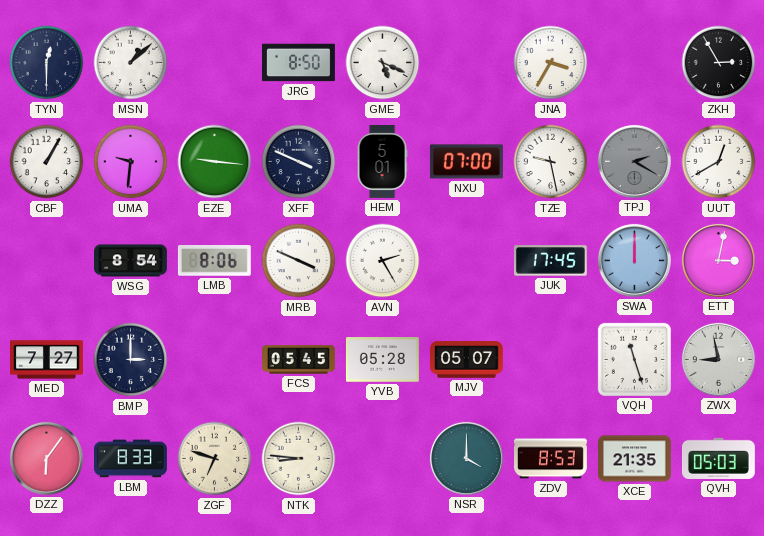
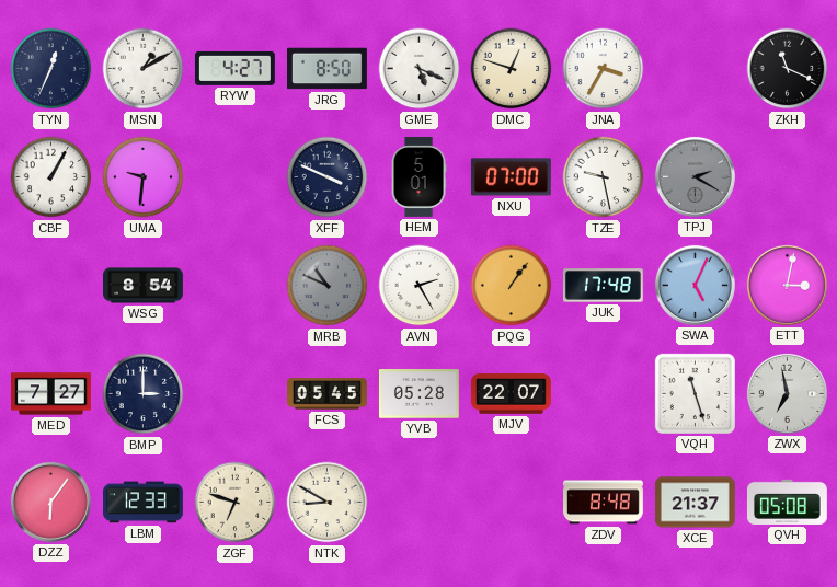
TYN: 12:30 -> 12:34 (51, 69)
MSN: 1:08 -> 1:10 (144, 69)
RYW: none -> 4:27 (234, 68)
DMC: none -> 12:48 (512, 69)
ZKH: 2:55 -> 11:19 (788, 69)
EZE: 9:16 -> none (215, 162)
UUT: 12:40 -> none (719, 162)
LMB: 8:06 -> none (214, 261)
MRB: 3:49 -> 10:49 (328, 286)
MRB dial: white -> grey (328, 286)
PQG: none -> 1:06 (512, 286)
JUK: 17:45 -> 17:48 (604, 286)
SWA: 12:00 -> 5:04 (695, 285)
MJV: 05:07 -> 22:07 (511, 394)
ZWX: 8:58 -> 6:58 (787, 393)
LBM: 8:33 -> 12:33 (144, 503)
NTK: 8:46 -> 8:50 (328, 503)
NSR: 4:00 -> none (466, 458)
ZDV: 8:53 -> 8:48 (604, 503)
XCE: 21:35 -> 21:37 (695, 503)
QVH: 05:03 -> 05:08 (788, 502)
